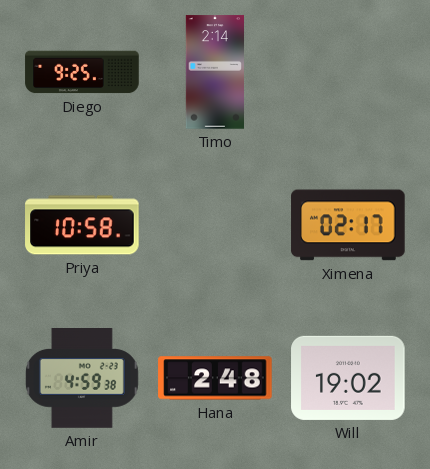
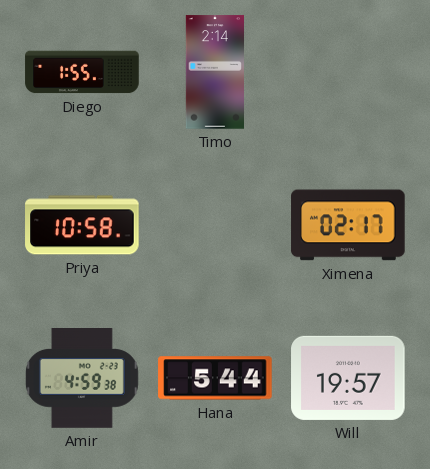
Diego: 9:25 -> 1:55 (82, 72)
Hana: 2:48 -> 5:44 (215, 378)
Will: 19:02 -> 19:57 (348, 378)
